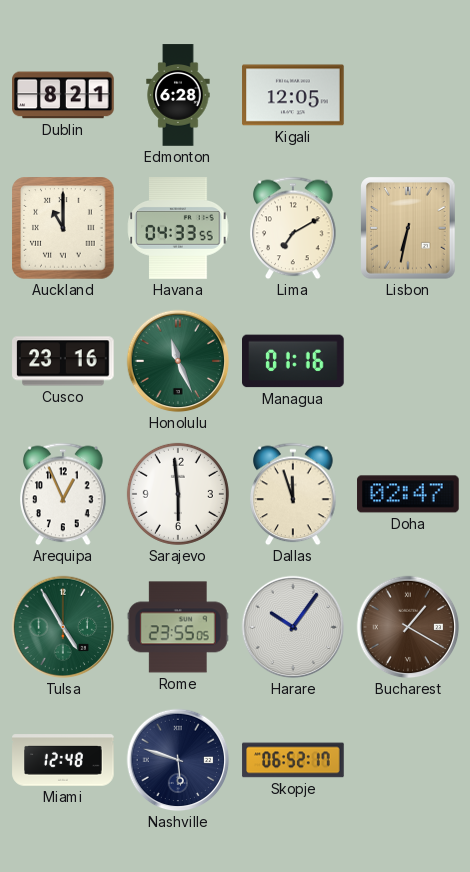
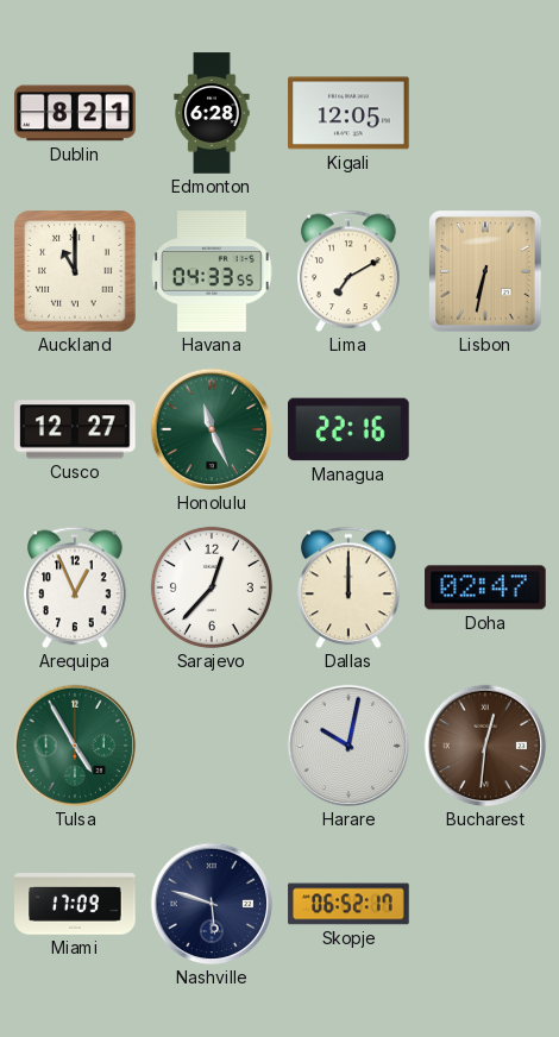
Cusco: 23:16 -> 12:27 (75, 429)
Managua: 01:16 -> 22:16 (350, 429)
Sarajevo: 5:59 -> 12:37 (212, 587)
Dallas: 11:57 -> 12:00 (348, 587)
Rome: 23:55 -> none (178, 627)
Harare: 10:06 -> 10:02 (348, 746)
Bucharest: 1:20 -> 12:31 (485, 746)
Miami: 12:48 -> 17:09 (75, 904)
